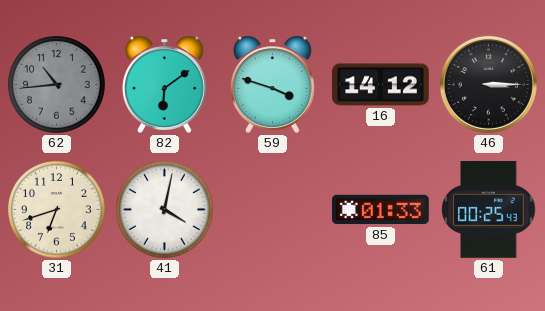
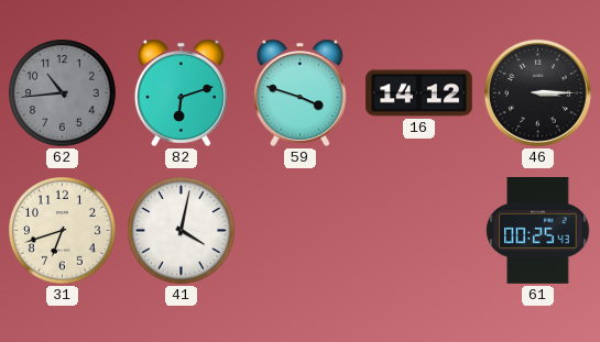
82: 6:09 -> 6:12 (181, 92)
85: 01:33 -> none (381, 210)
